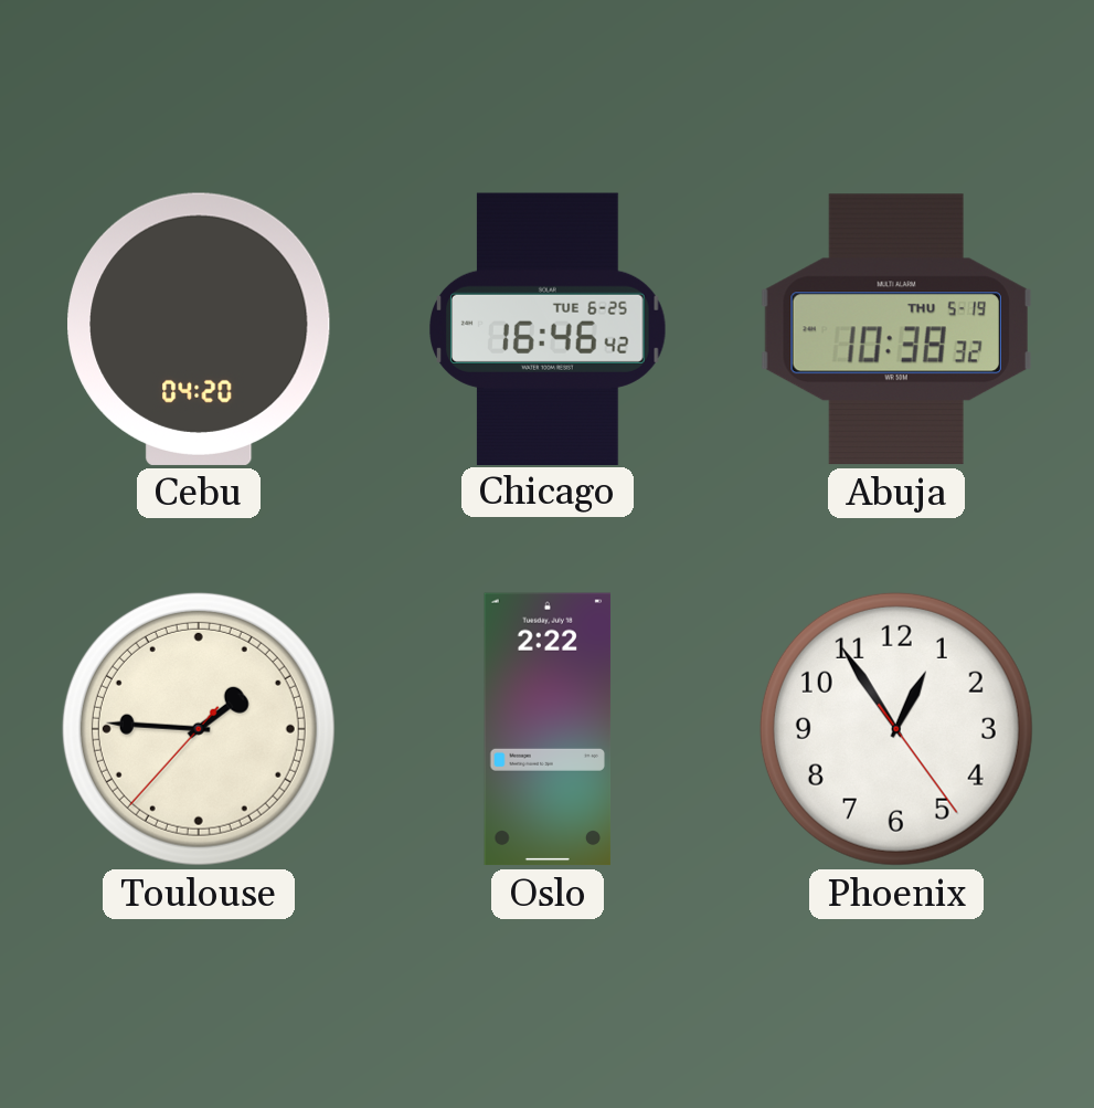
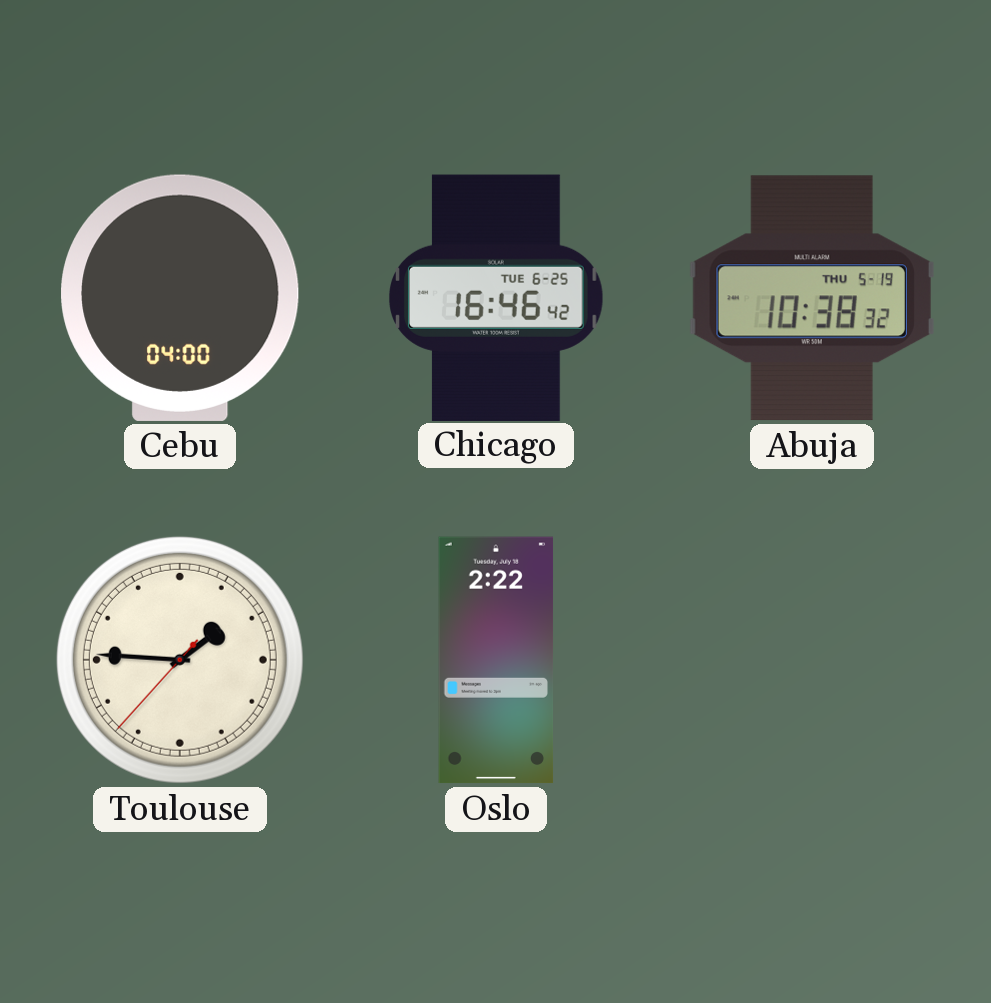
Cebu: 04:20 -> 04:00 (180, 298)
Phoenix: 12:54 -> none (896, 729)
